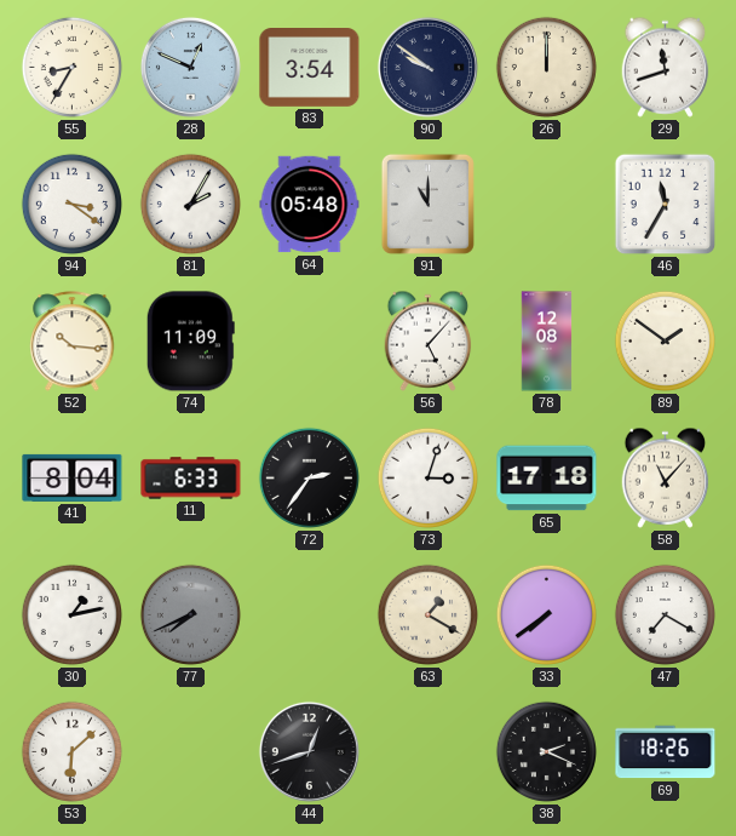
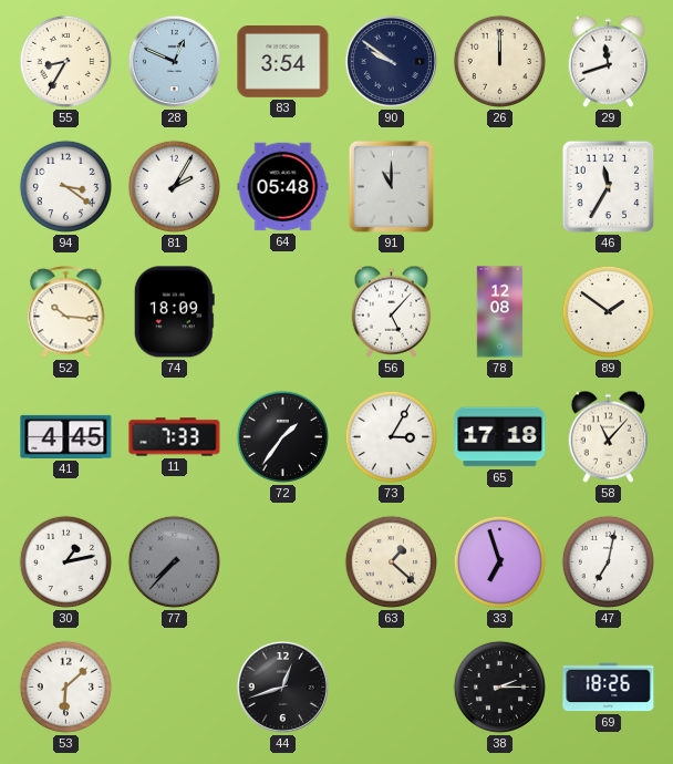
74: 11:09 -> 18:09 (174, 312)
41: 8:04 -> 4:45 (66, 436)
11: 6:33 -> 7:33 (175, 437)
72: 2:36 -> 1:36 (282, 436)
73: 3:03 -> 3:05 (391, 436)
77: 7:41 -> 7:37 (174, 561)
63: 1:20 -> 1:22 (391, 561)
33: 7:39 -> 6:57 (499, 561)
47: 7:20 -> 7:02 (608, 561)
38: 2:19 -> 2:15 (499, 686)
